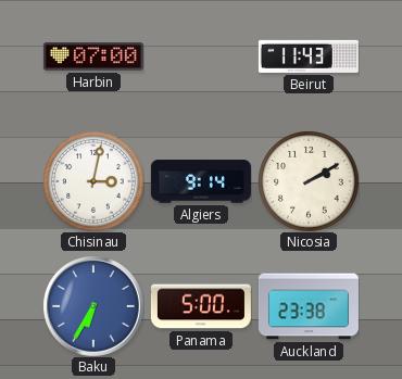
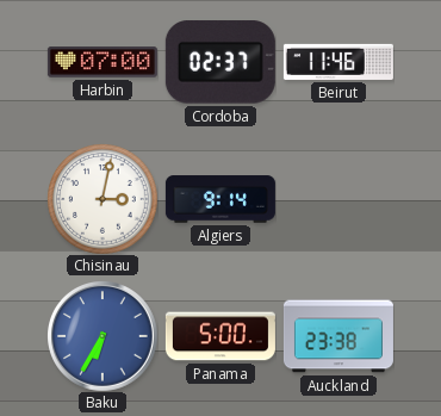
Cordoba: none -> 02:37 (220, 62)
Beirut: 11:43 -> 11:46 (338, 62)
Nicosia: 2:10 -> none (309, 181)
